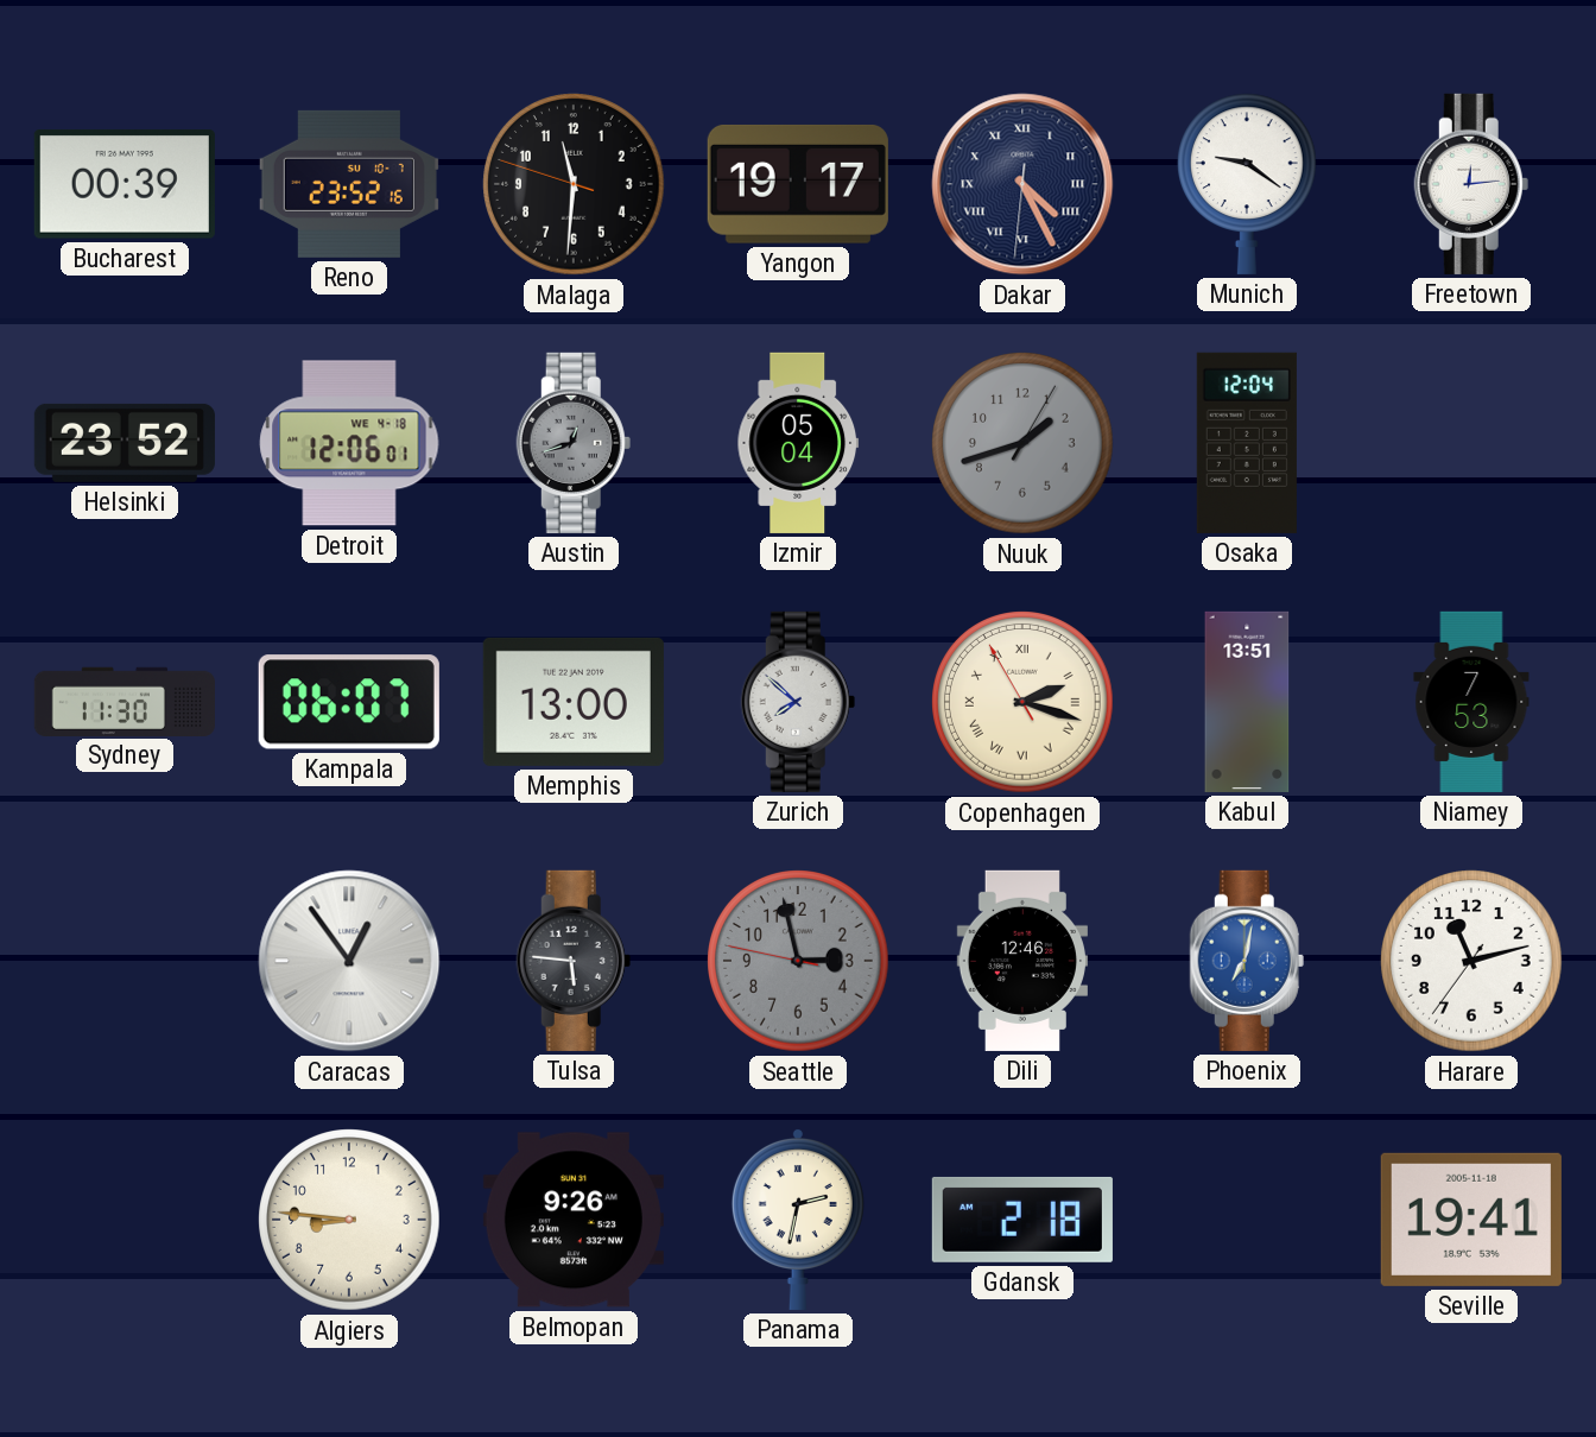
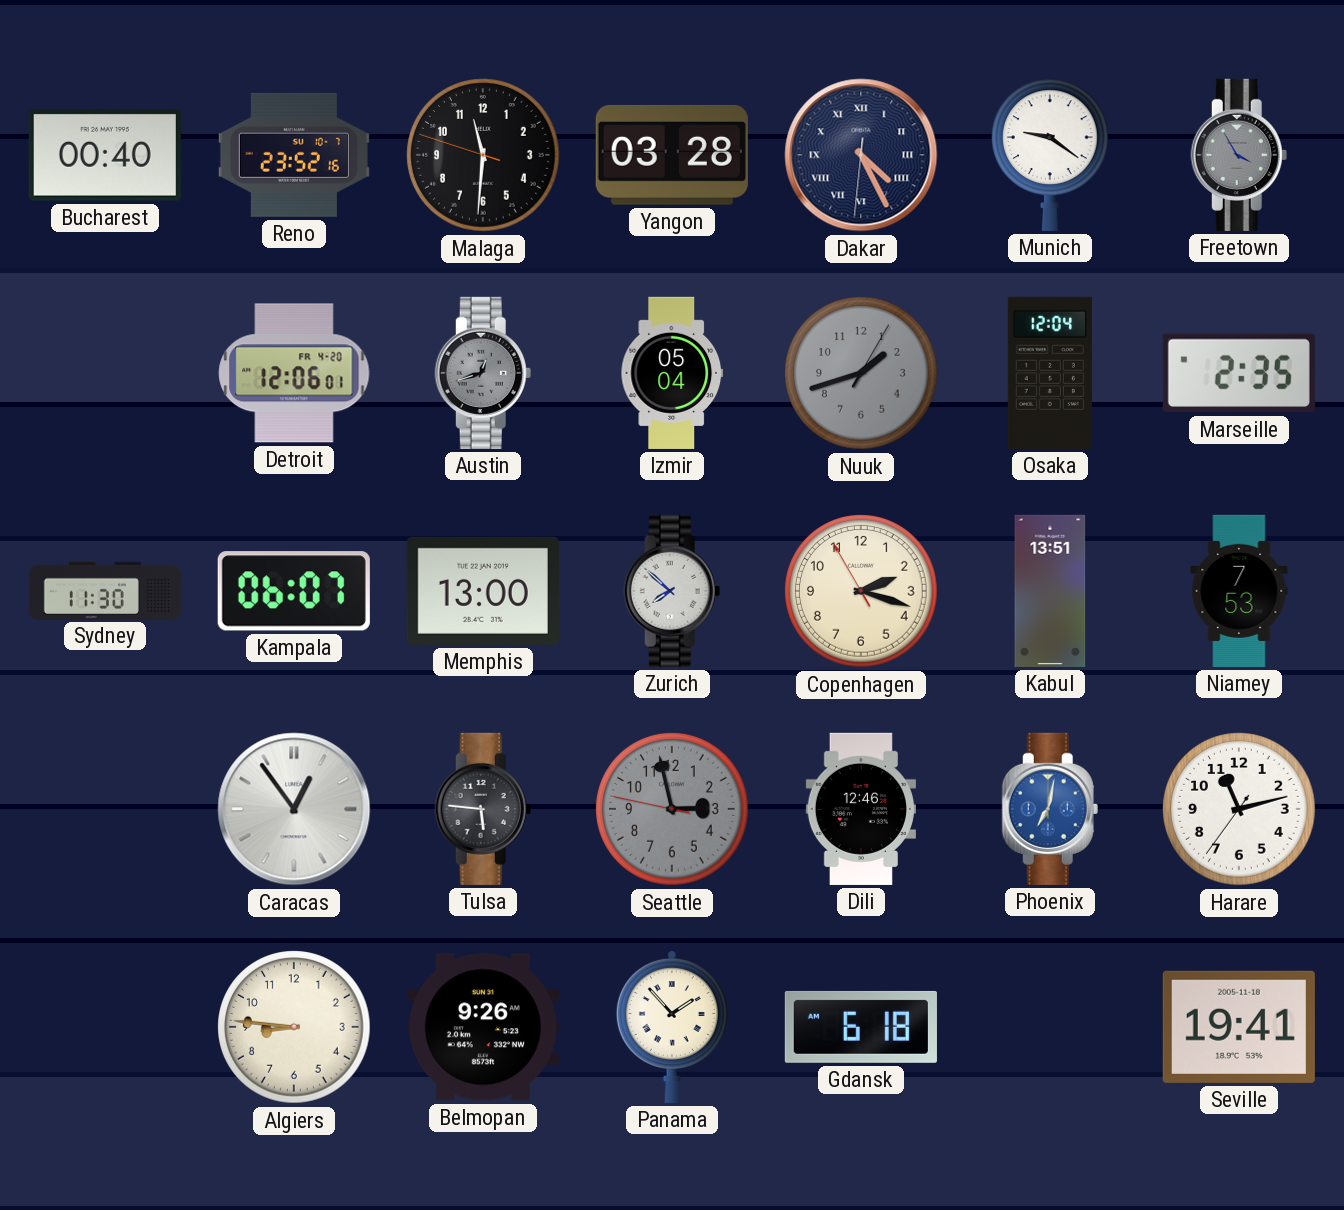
Bucharest: 00:39 -> 00:40 (105, 155)
Yangon: 19:17 -> 03:28 (672, 155)
Freetown: 12:14 -> 3:55 (1239, 155)
Freetown dial: white -> grey (1239, 155)
Helsinki: 23:52 -> none (125, 443)
Detroit date: WE 4-18 -> FR 4-20 (294, 373)
Marseille: none -> 2:35 (1239, 373)
Copenhagen numerals: Roman -> Arabic (861, 591)
Panama: 2:32 -> 1:53 (672, 1026)
Gdansk: 2:18 -> 6:18 (861, 1027)
